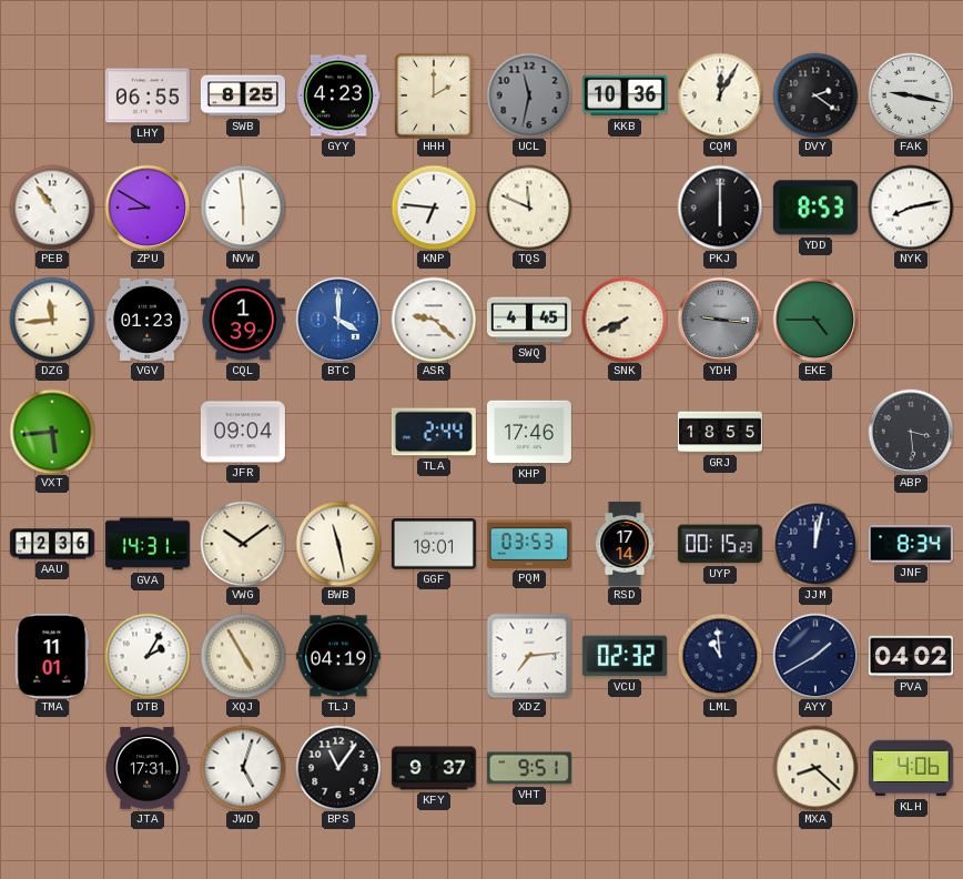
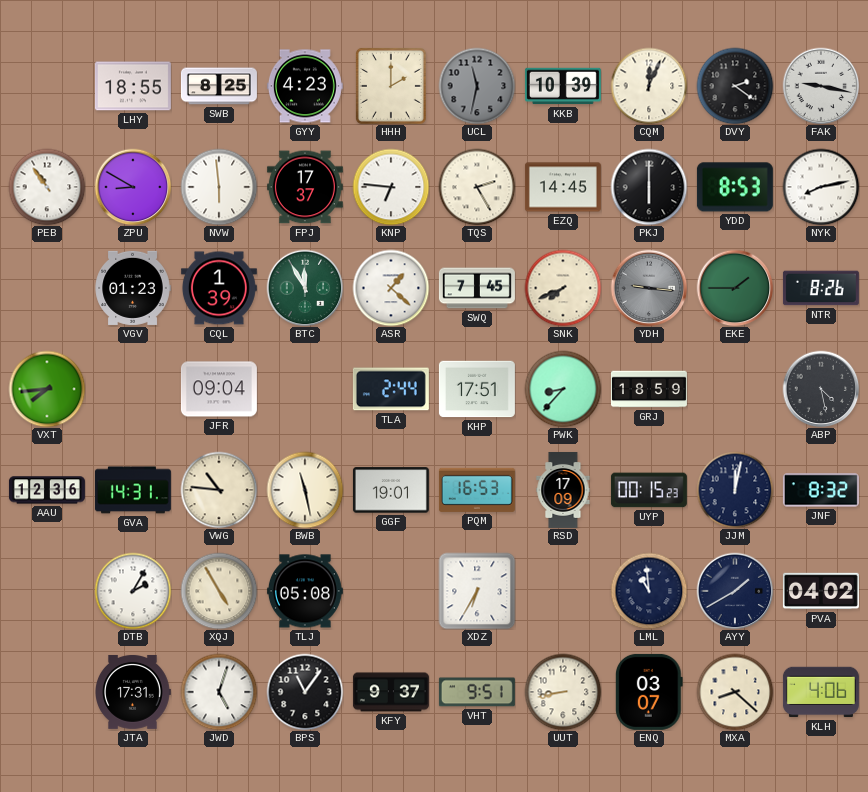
LHY: 06:55 -> 18:55 (133, 86)
KKB: 10:36 -> 10:39 (563, 86)
CQM: 12:05 -> 12:04 (649, 86)
FPJ: none -> 17:37 (305, 187)
TQS: 11:49 -> 2:25 (477, 187)
EZQ: none -> 14:45 (563, 187)
DZG: 11:44 -> none (52, 320)
BTC: 4:00 -> 11:55 (305, 288)
BTC dial: blue -> green (305, 288)
ASR: 9:22 -> 1:22 (391, 288)
SWQ: 4:45 -> 7:45 (477, 288)
EKE: 4:45 -> 1:45 (735, 288)
NTR: none -> 8:26 (821, 288)
VXT: 5:44 -> 7:44 (47, 389)
KHP: 17:46 -> 17:51 (477, 389)
PWK: none -> 8:37 (563, 389)
GRJ: 18:55 -> 18:59 (649, 389)
ABP: 3:29 -> 4:28 (821, 389)
VWG: 10:09 -> 10:46 (219, 490)
PQM: 03:53 -> 16:53 (477, 490)
RSD: 17:14 -> 17:09 (563, 490)
JNF: 8:34 -> 8:32 (821, 490)
TMA: 11:01 -> none (52, 656)
TLJ: 04:19 -> 05:08 (305, 591)
XDZ: 7:14 -> 6:35 (477, 591)
VCU: 02:32 -> none (625, 656)
UUT: none -> 8:43 (563, 692)
ENQ: none -> 03:07 (649, 692)
